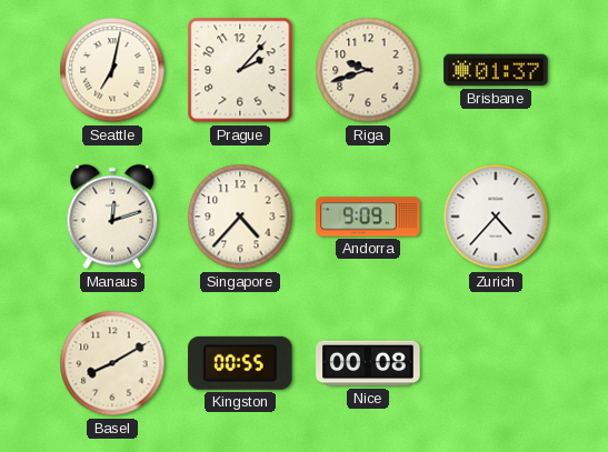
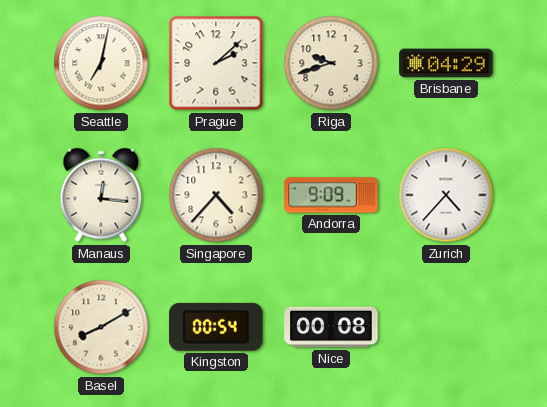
Prague: 2:07 -> 2:08 (216, 63)
Brisbane: 01:37 -> 04:29 (446, 63)
Manaus: 12:12 -> 12:16 (101, 195)
Kingston: 00:55 -> 00:54 (216, 327)
